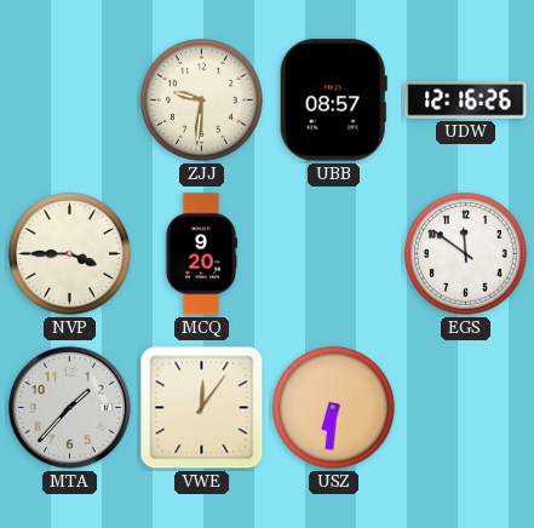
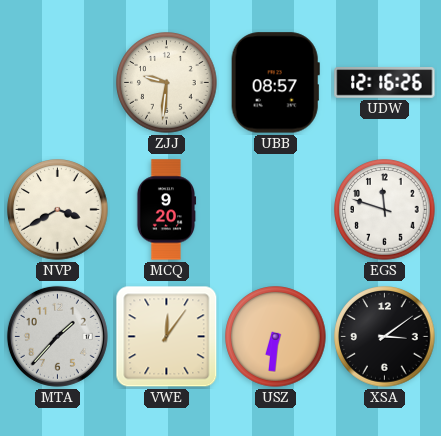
NVP: 3:45 -> 3:40 (58, 210)
EGS: 11:51 -> 11:48 (385, 210)
XSA: none -> 3:09 (385, 337)
